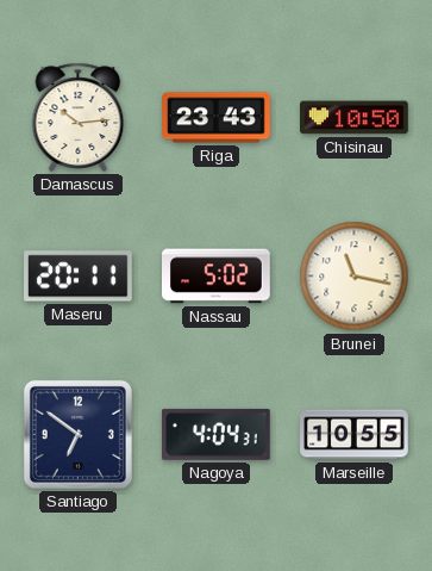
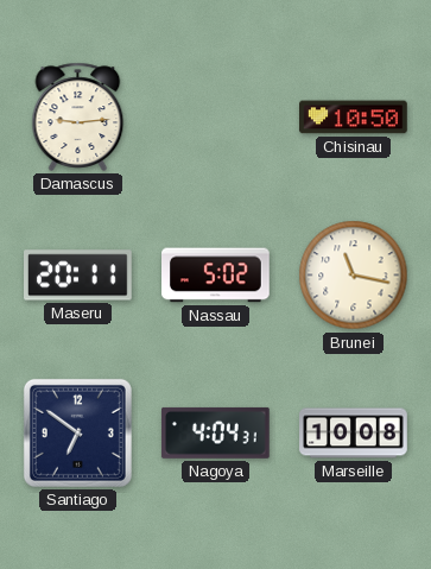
Damascus: 10:14 -> 9:14 (78, 116)
Riga: 23:43 -> none (217, 118)
Marseille: 10:55 -> 10:08 (354, 434)
